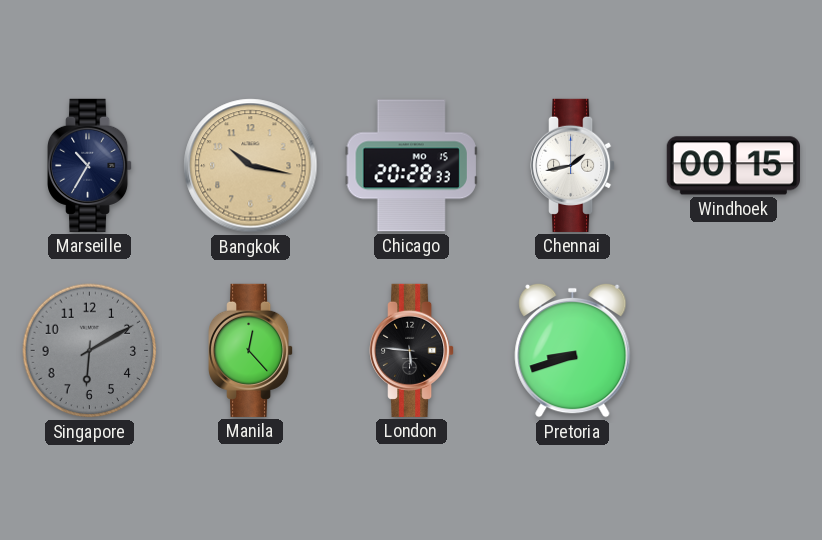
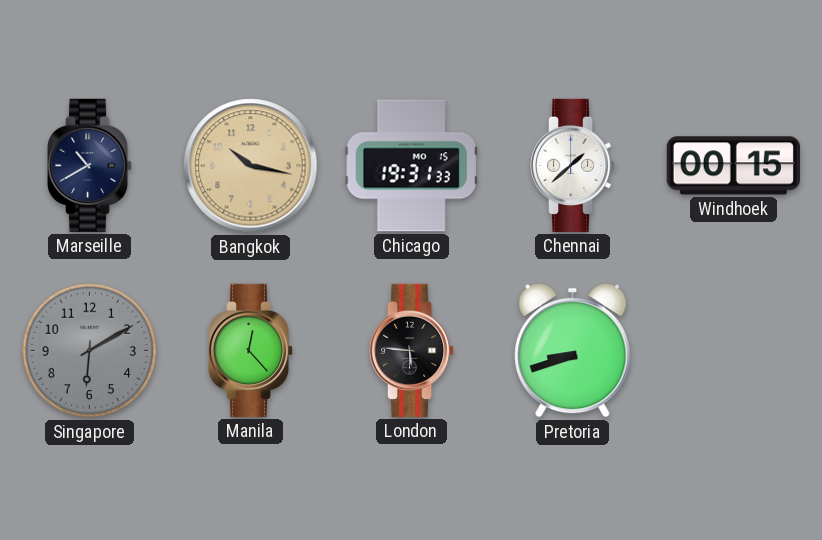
Marseille: 10:35 -> 10:40 (91, 165)
Chicago: 20:28 -> 19:31 (411, 166)
Chennai: 1:43 -> 1:38 (574, 165)
